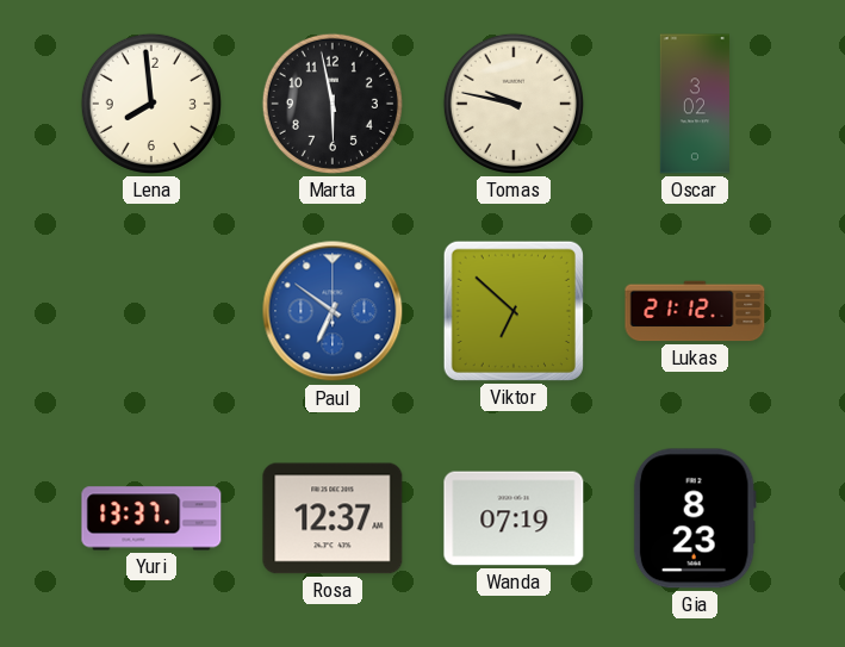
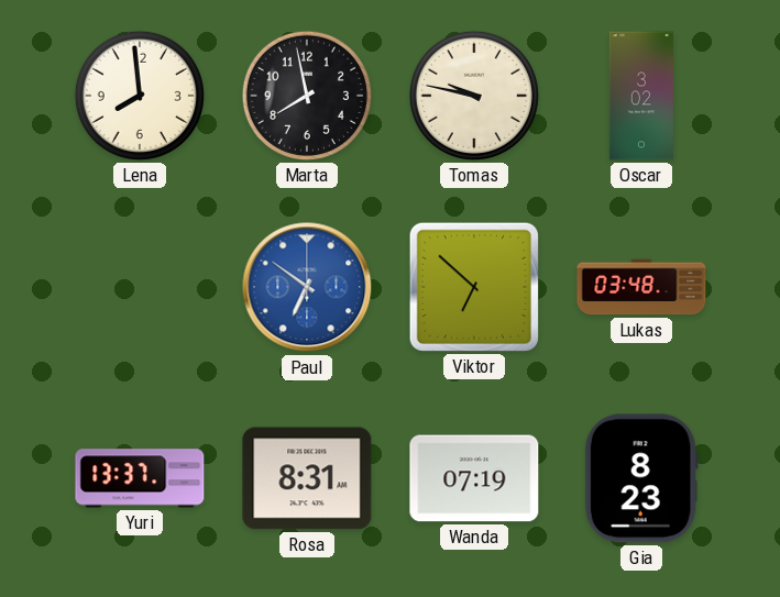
Marta: 5:58 -> 7:58 (307, 96)
Lukas: 21:12 -> 03:48 (641, 287)
Rosa: 12:37 -> 8:31 (307, 478)
